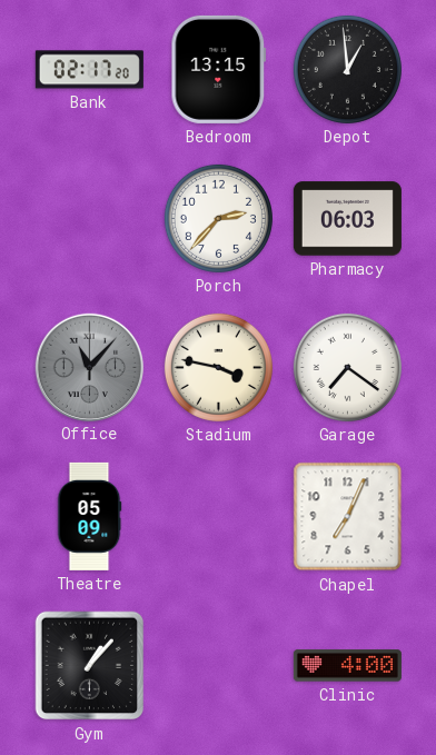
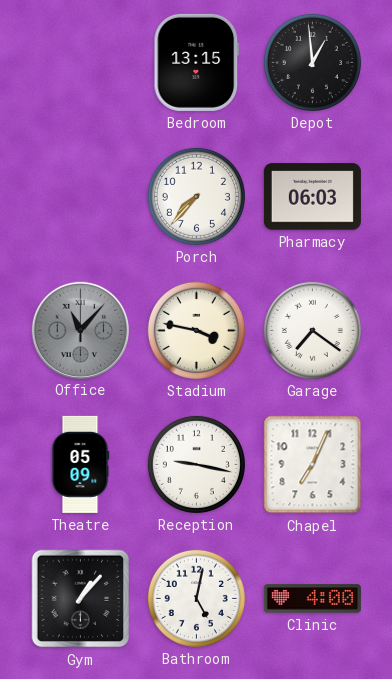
Bank: 02:17 -> none (89, 70)
Porch: 2:37 -> 7:37 (196, 196)
Reception: none -> 9:17 (196, 464)
Bathroom: none -> 5:02 (196, 598)
